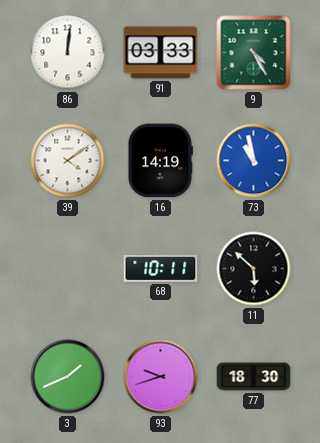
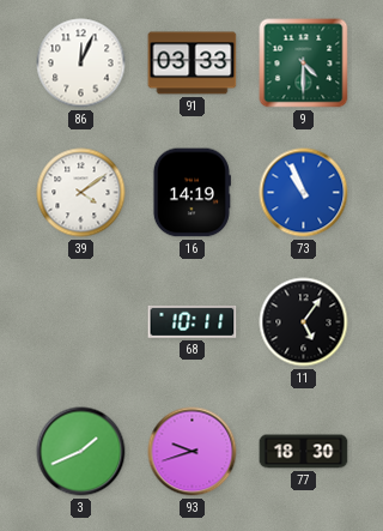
86: 12:01 -> 12:04 (81, 64)
9: 4:25 -> 4:30 (304, 64)
73: 10:58 -> 10:56 (304, 193)
11: 5:52 -> 5:06 (304, 322)
